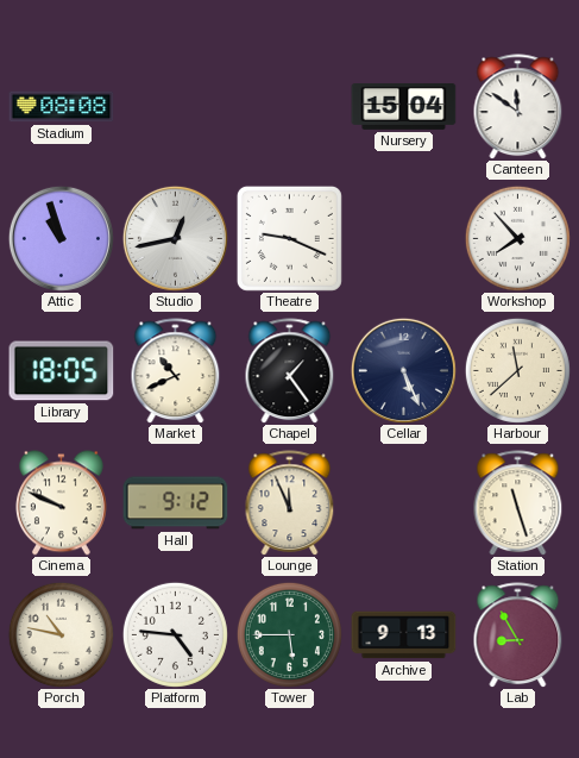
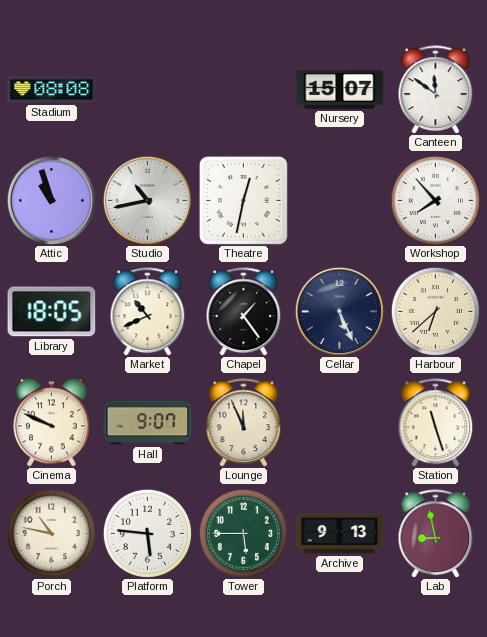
Nursery: 15:04 -> 15:07 (340, 89)
Studio: 12:43 -> 10:43 (147, 200)
Theatre: 9:19 -> 12:32 (243, 200)
Harbour: 11:38 -> 6:38 (435, 311)
Hall: 9:12 -> 9:07 (148, 423)
Platform: 4:46 -> 5:46 (147, 533)
Lab: 8:55 -> 8:58 (436, 534)
